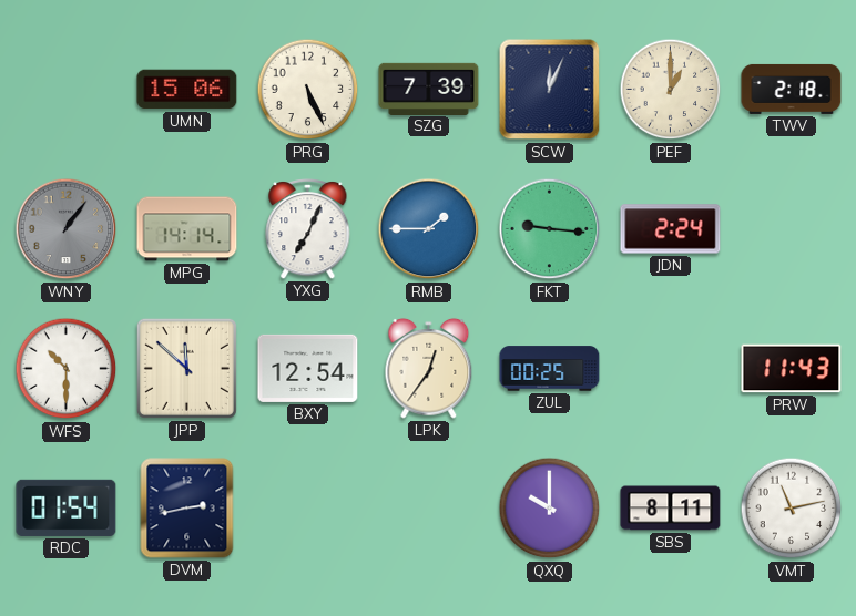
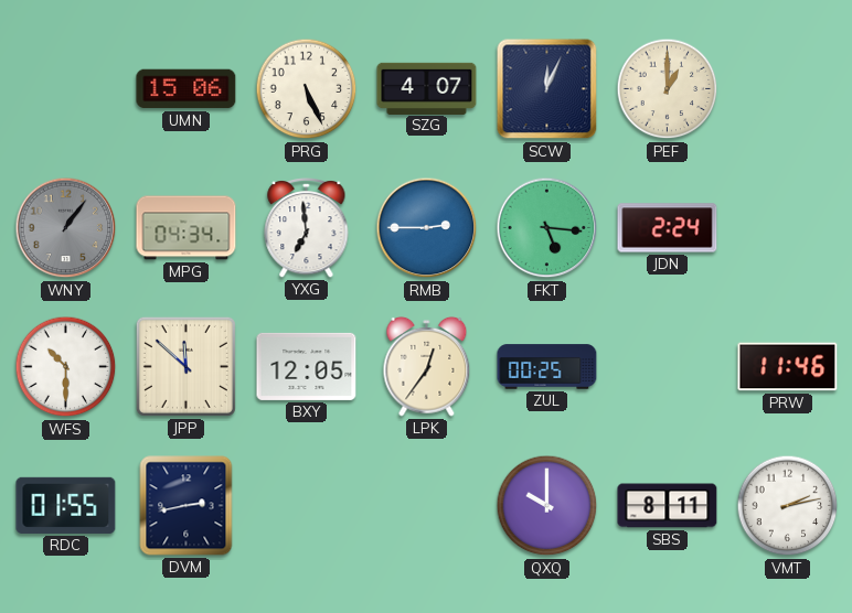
SZG: 7:39 -> 4:07 (427, 88)
TWV: 2:18 -> none (792, 89)
MPG: 14:14 -> 04:34 (187, 228)
YXG: 7:04 -> 6:59 (307, 228)
RMB: 1:45 -> 2:45 (427, 228)
FKT: 9:16 -> 5:16 (547, 228)
BXY: 12:54 -> 12:05 (307, 366)
PRW: 11:43 -> 11:46 (788, 367)
RDC: 01:54 -> 01:55 (66, 505)
VMT: 11:13 -> 2:13 (788, 506)
